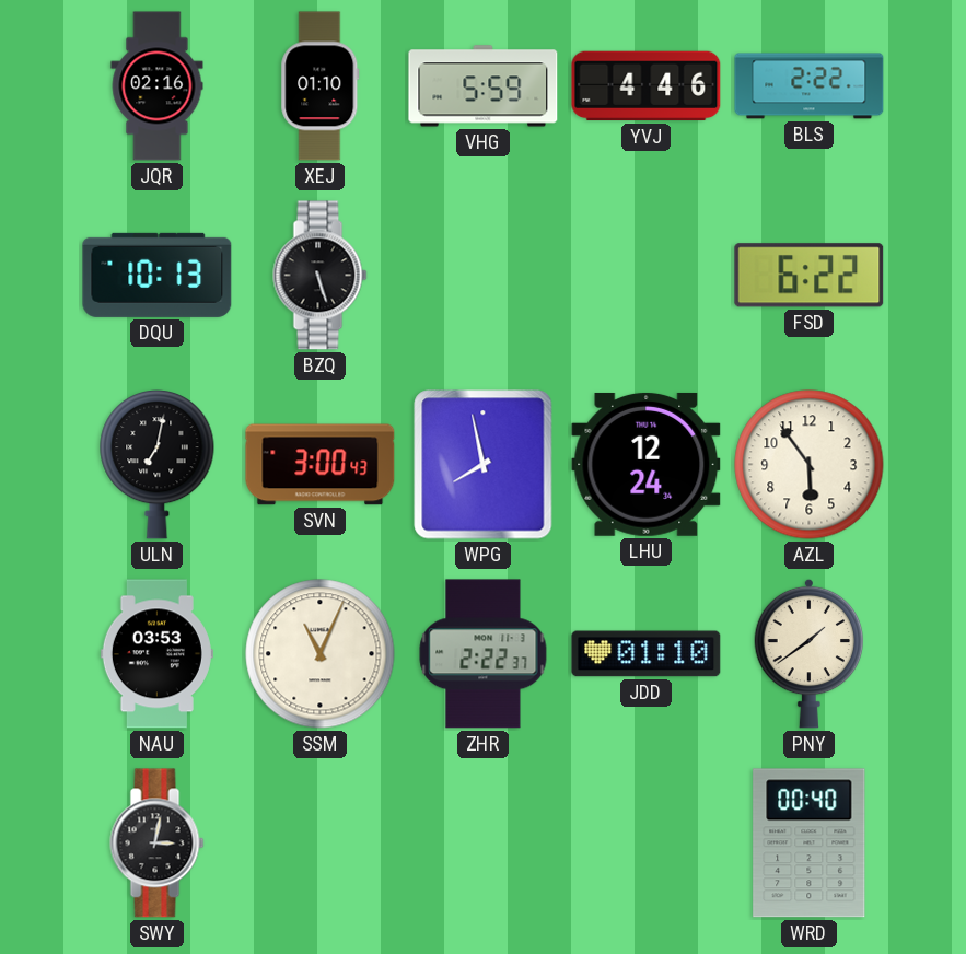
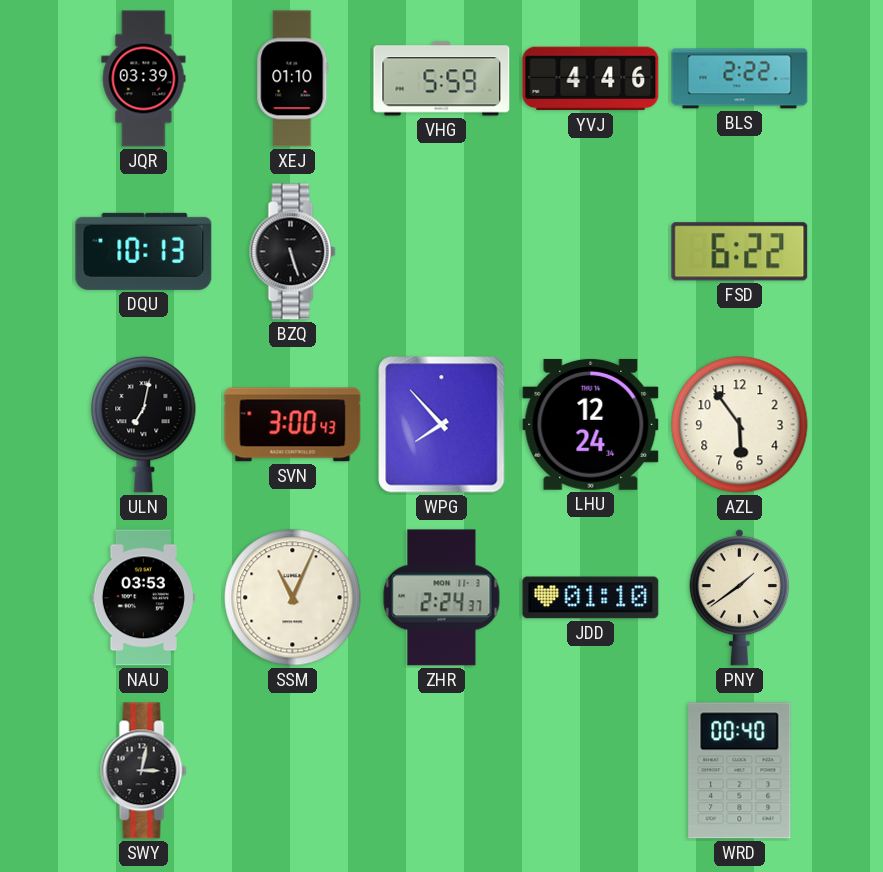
JQR: 02:16 -> 03:39 (144, 79)
WPG: 7:58 -> 7:53 (442, 425)
ZHR: 2:22 -> 2:24 (442, 598)
